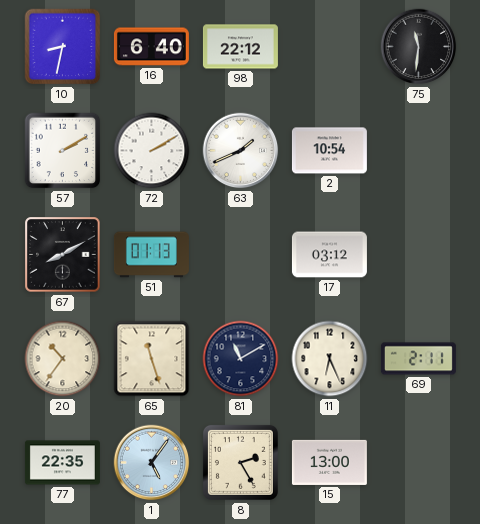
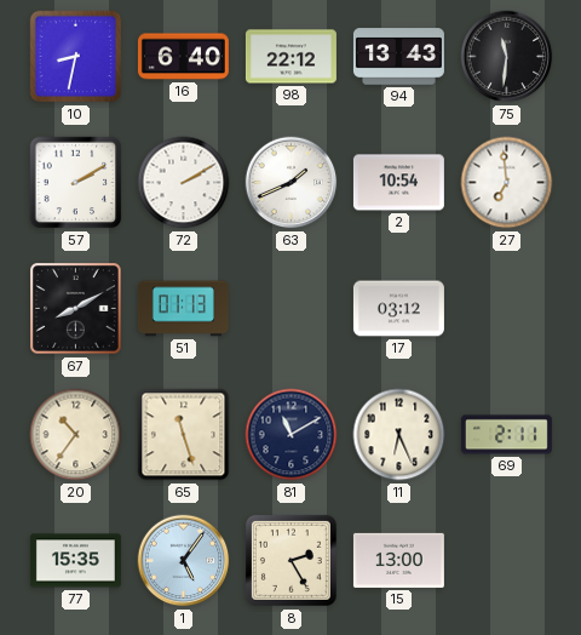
94: none -> 13:43 (398, 57)
27: none -> 6:59 (507, 183)
77: 22:35 -> 15:35 (75, 561)
